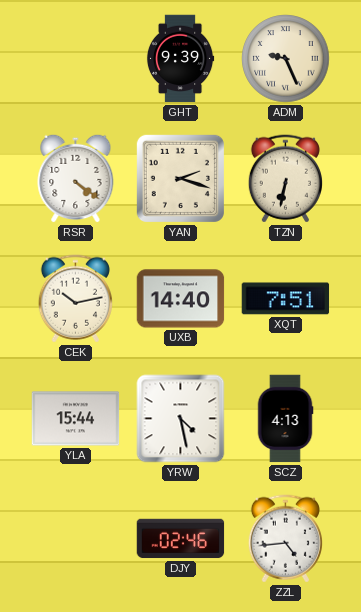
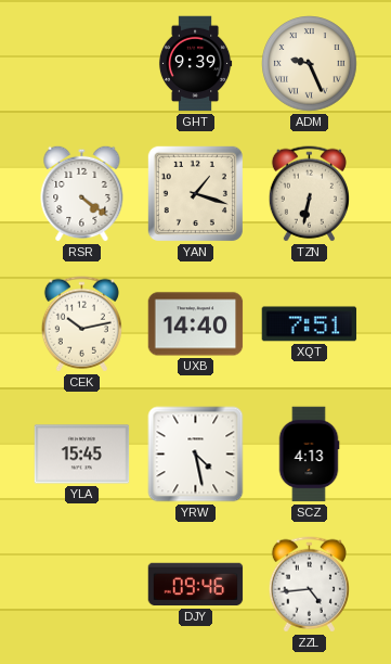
YAN: 2:18 -> 1:18 (195, 193)
YLA: 15:44 -> 15:45 (82, 455)
DJY: 02:46 -> 09:46 (196, 585)
